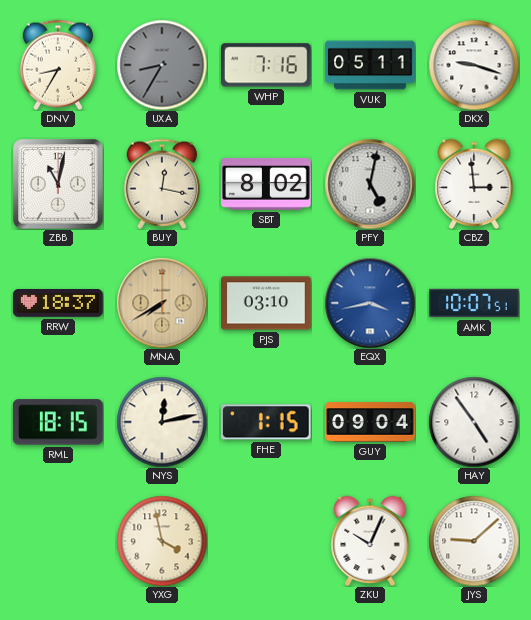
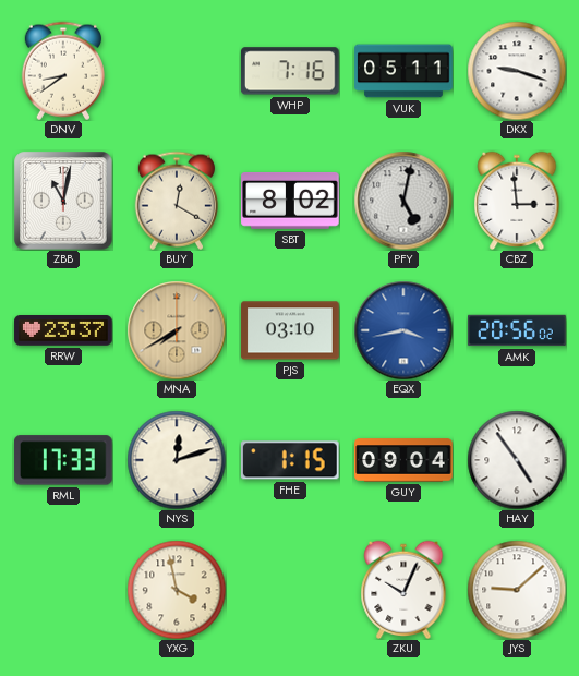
DNV: 8:35 -> 8:39 (63, 71)
UXA: 8:35 -> none (162, 65)
BUY: 12:17 -> 12:20 (177, 201)
RRW: 18:37 -> 23:37 (63, 330)
AMK: 10:07 -> 20:56 (517, 330)
RML: 18:15 -> 17:33 (64, 460)
NYS: 12:13 -> 12:12 (177, 460)
